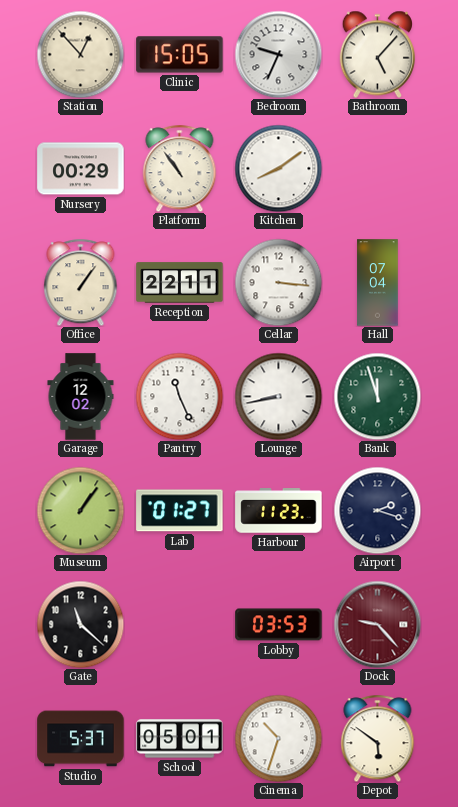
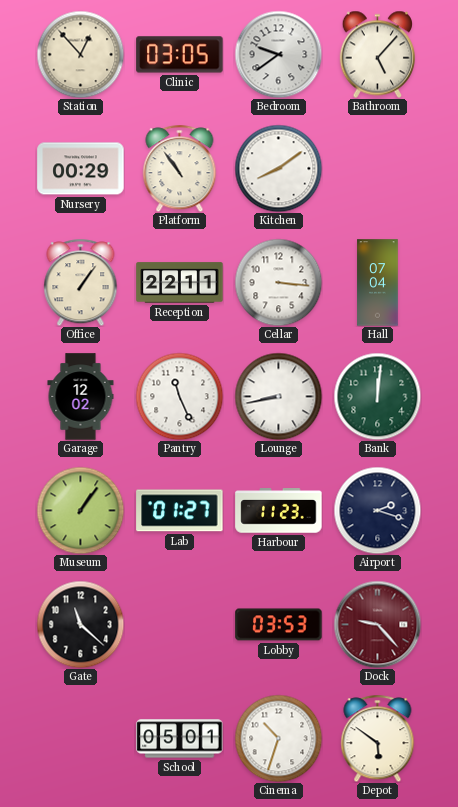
Clinic: 15:05 -> 03:05 (180, 55)
Bedroom: 9:34 -> 9:39 (278, 54)
Bank: 11:57 -> 12:01 (377, 396)
Studio: 5:37 -> none (81, 739)
